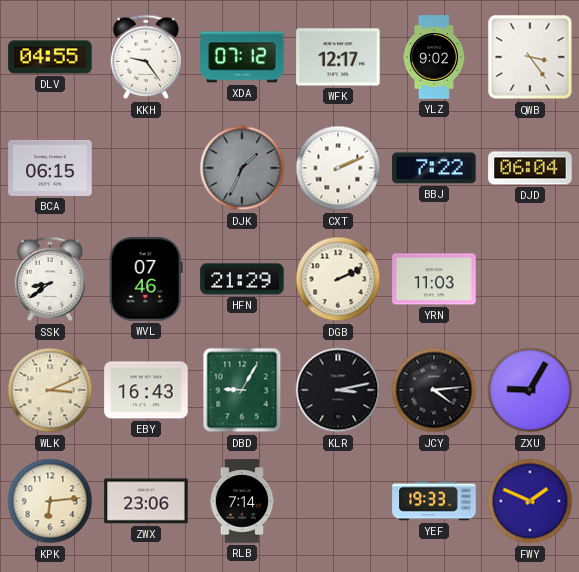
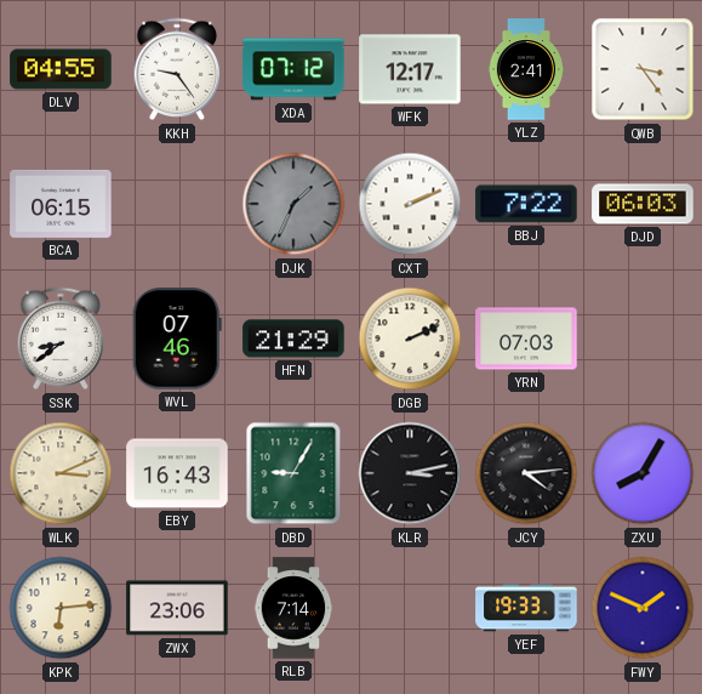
YLZ: 9:02 -> 2:41 (525, 69)
DJD: 06:04 -> 06:03 (643, 204)
YRN: 11:03 -> 07:03 (526, 339)
ZXU: 9:05 -> 8:05 (643, 473)
